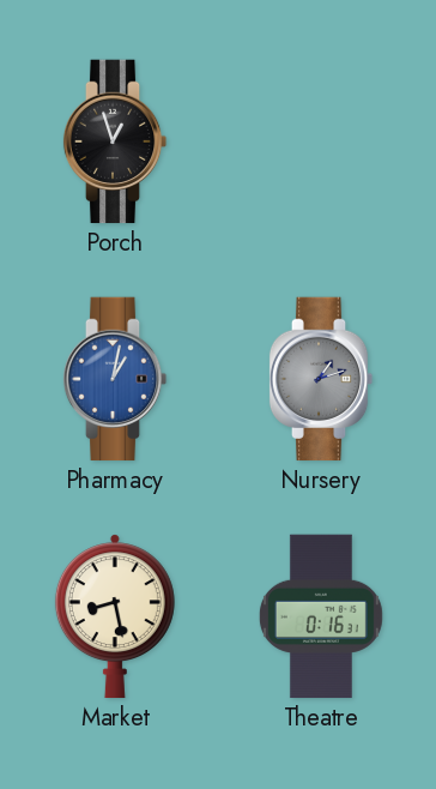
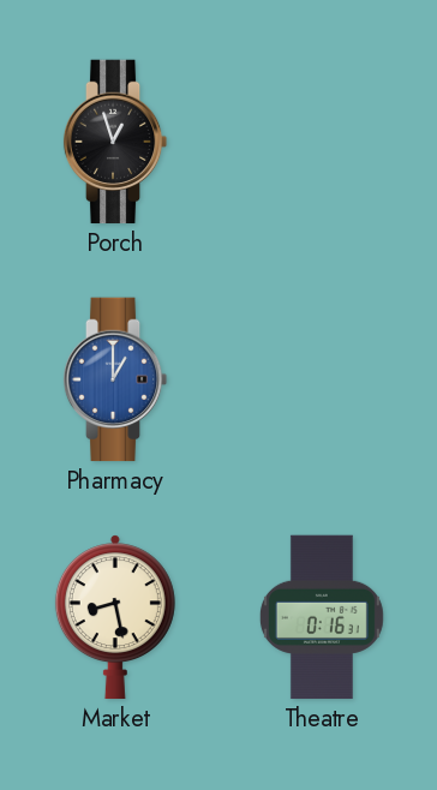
Pharmacy: 1:02 -> 1:00 (115, 379)
Nursery: 1:12 -> none (321, 379)
